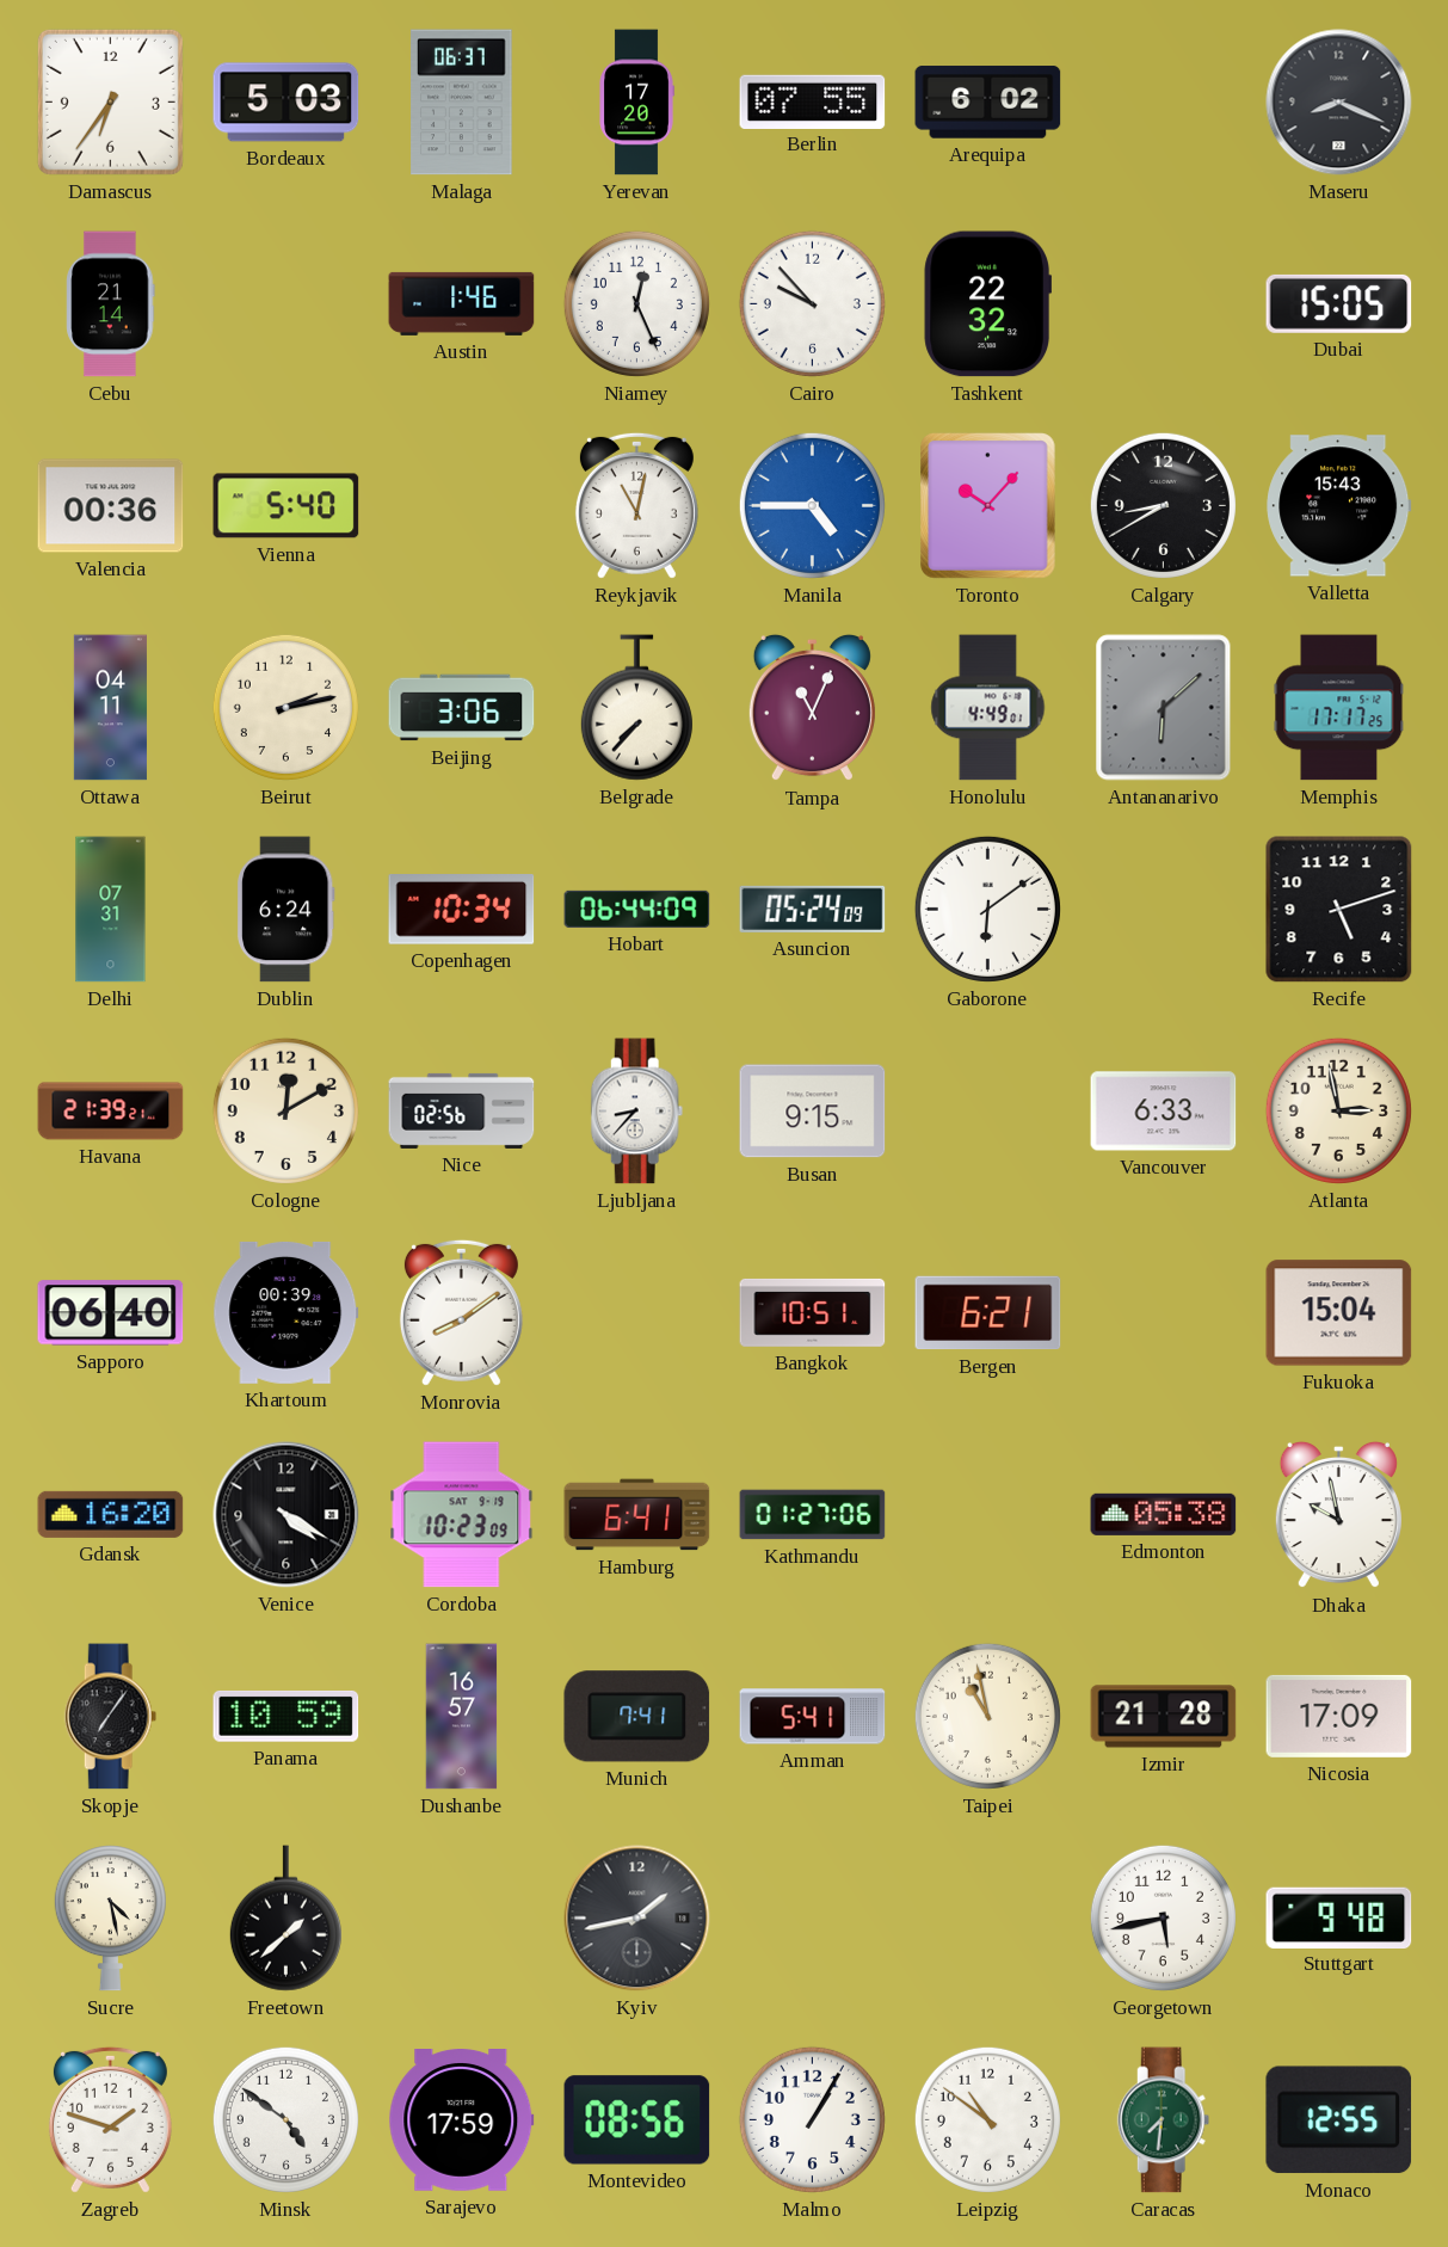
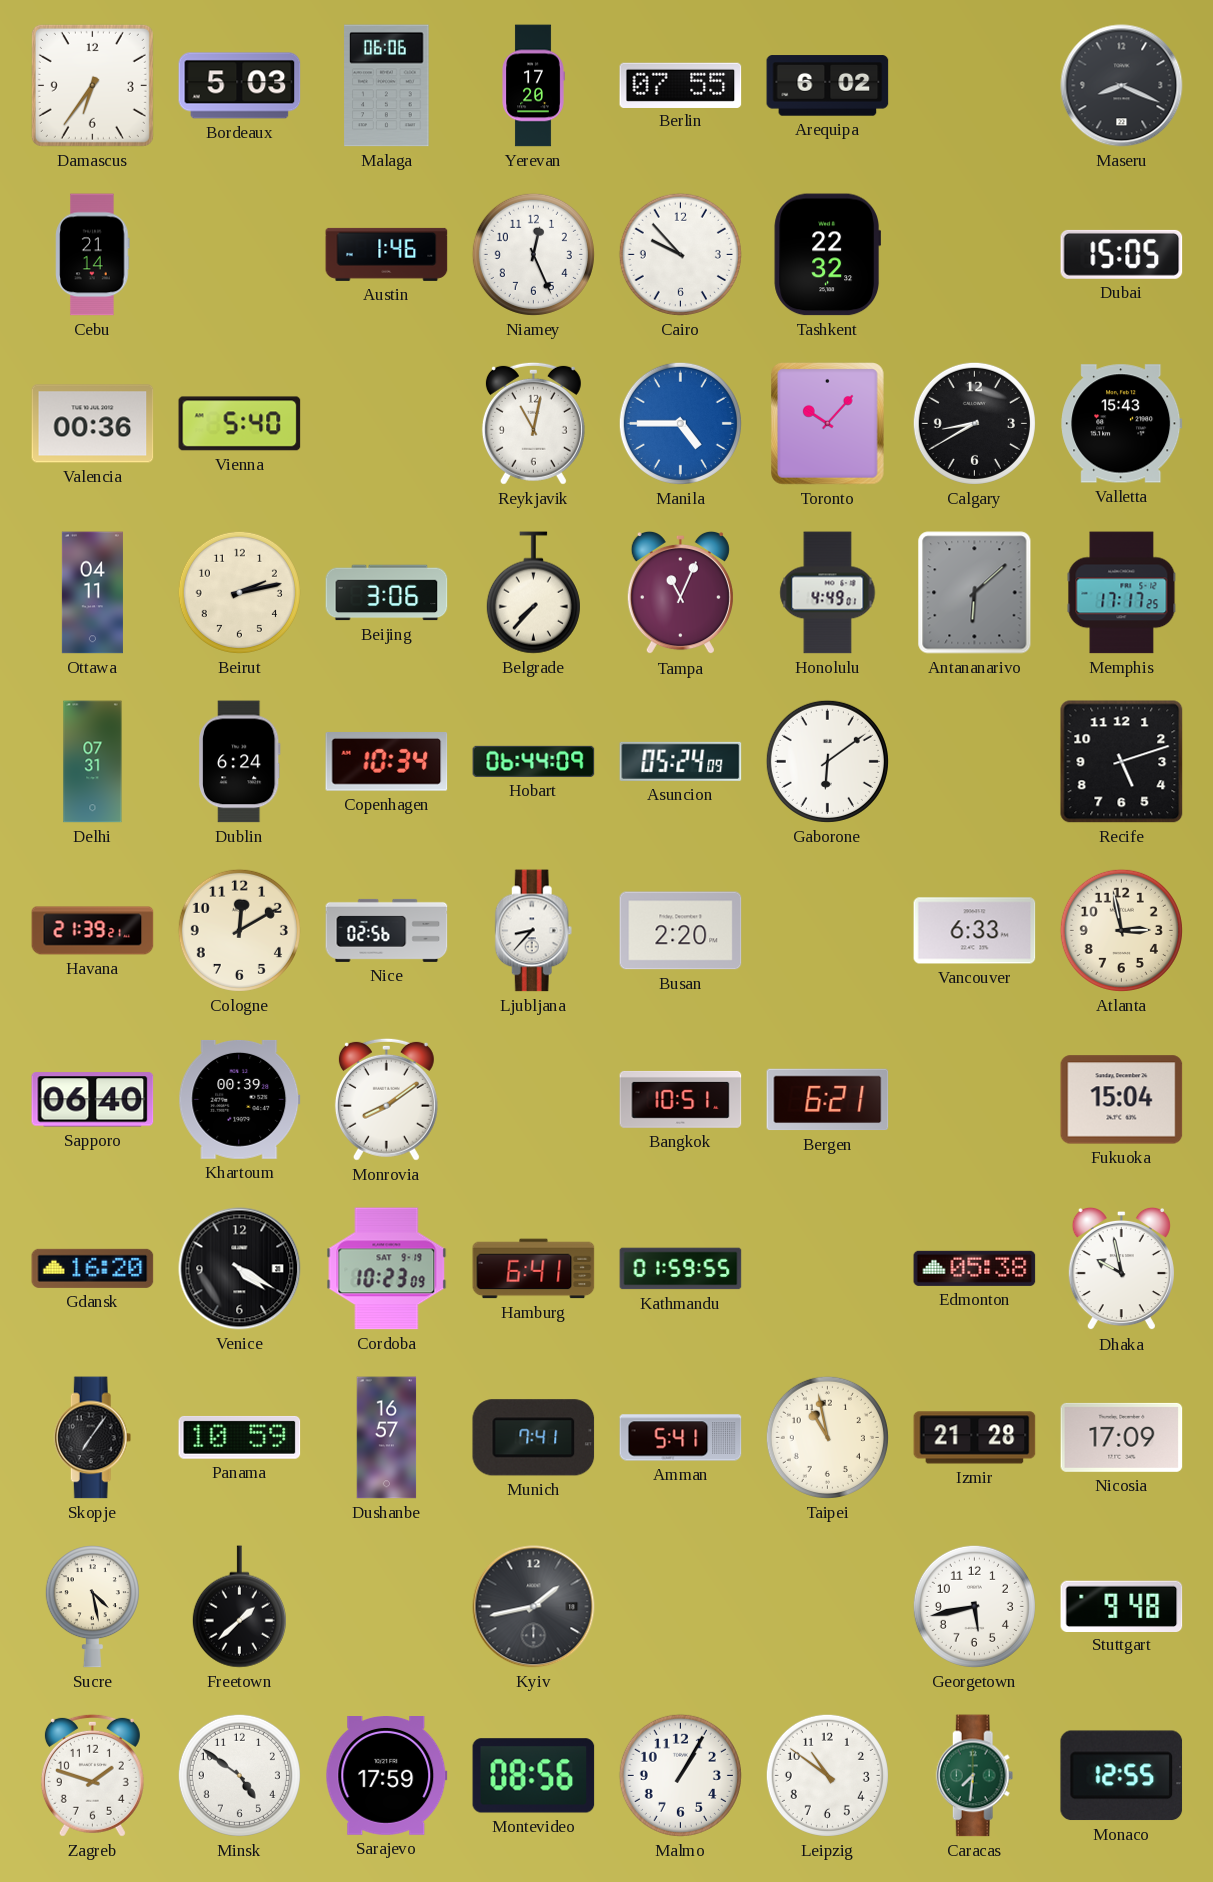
Malaga: 06:37 -> 06:06 (387, 86)
Busan: 9:15 -> 2:20 (681, 931)
Kathmandu: 01:27 -> 01:59 (681, 1269)
